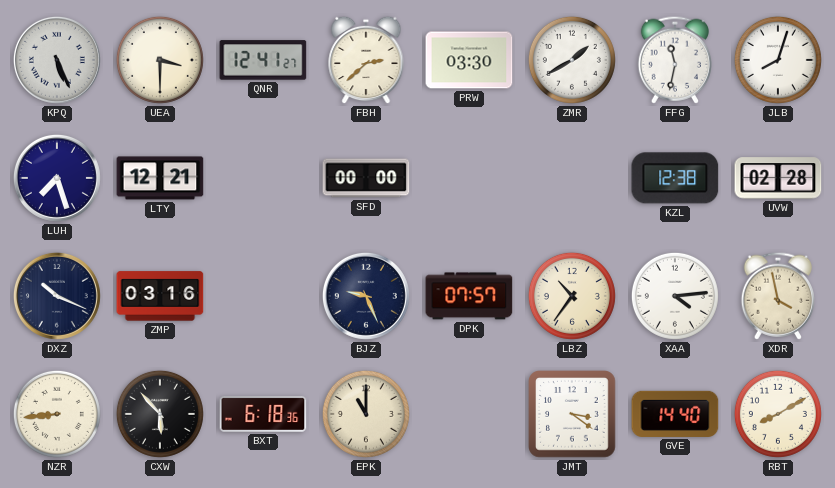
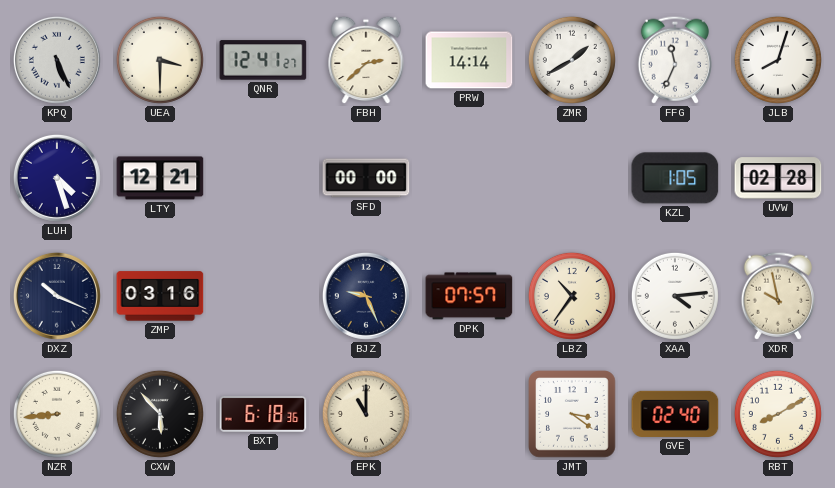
PRW: 03:30 -> 14:14 (469, 60)
FFG: 11:32 -> 11:34 (674, 60)
LUH: 7:27 -> 4:27 (57, 178)
KZL: 12:38 -> 1:05 (675, 178)
XDR: 3:58 -> 9:58 (777, 296)
GVE: 14:40 -> 02:40 (675, 414)
